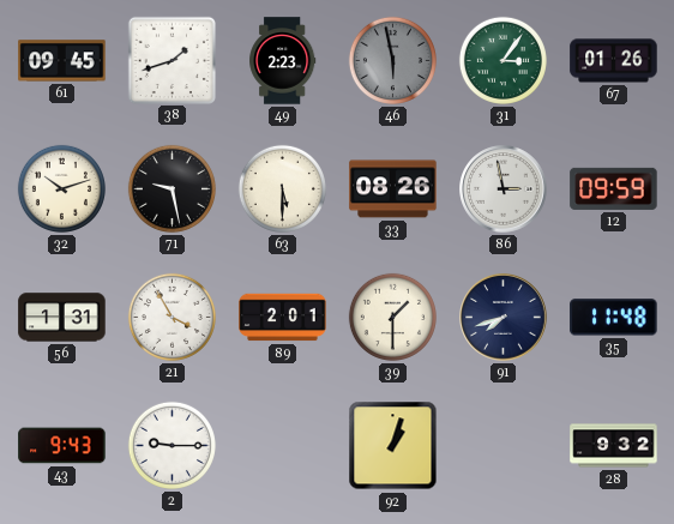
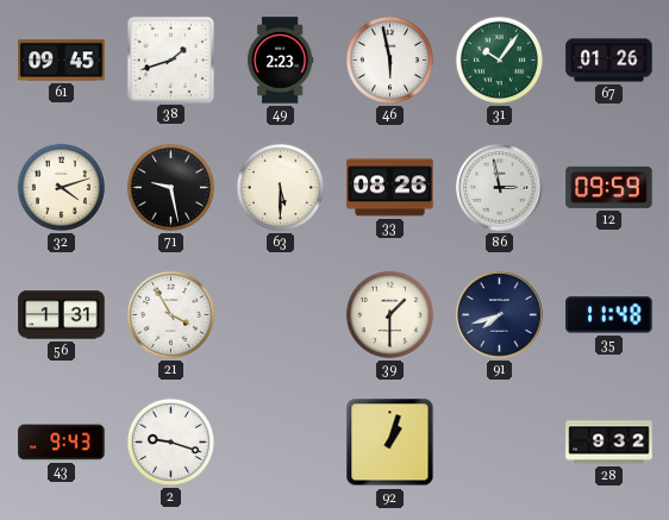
46 dial: grey -> white (389, 59)
31: 3:06 -> 10:06 (499, 59)
32: 10:12 -> 4:12 (61, 187)
89: 2:01 -> none (283, 318)
2: 9:15 -> 9:18 (170, 441)
